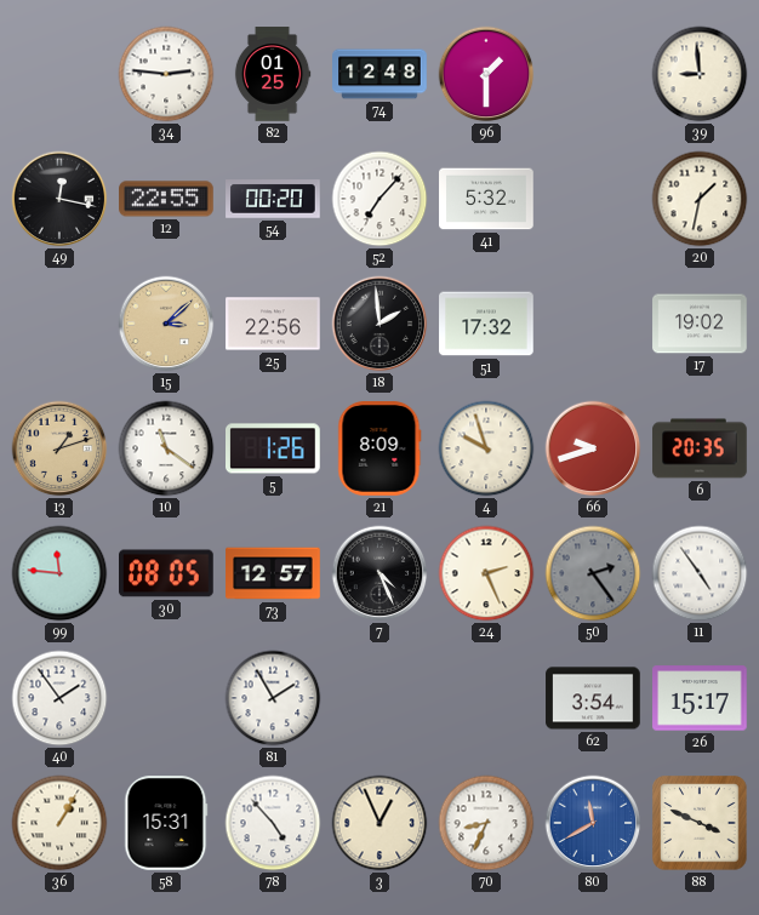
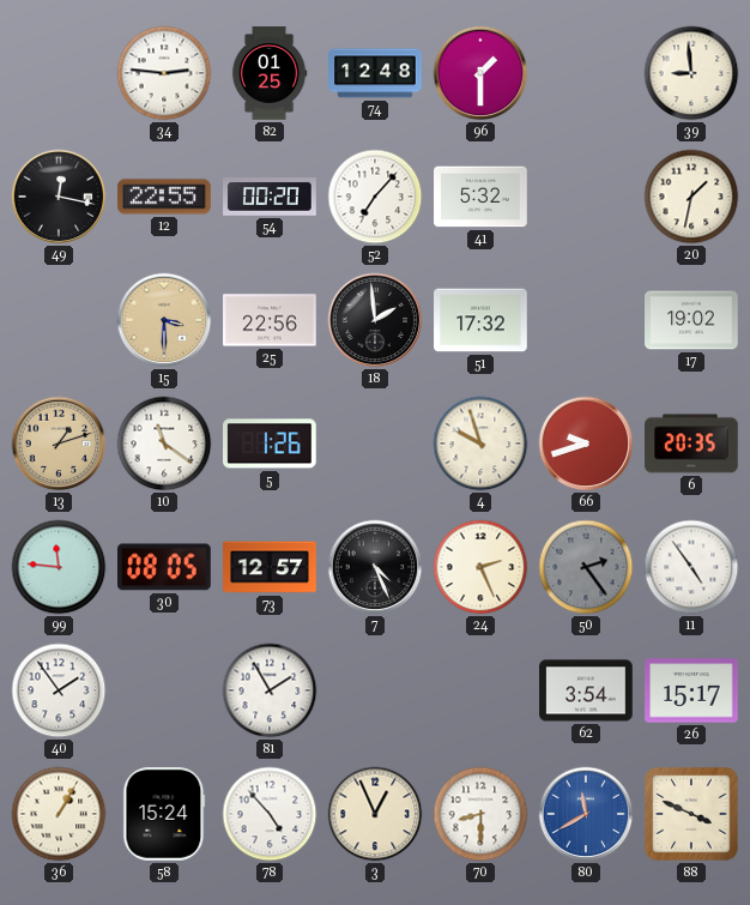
15: 3:08 -> 3:30 (164, 320)
21: 8:09 -> none (379, 448)
58: 15:31 -> 15:24 (164, 814)
70: 8:34 -> 8:30 (480, 814)
